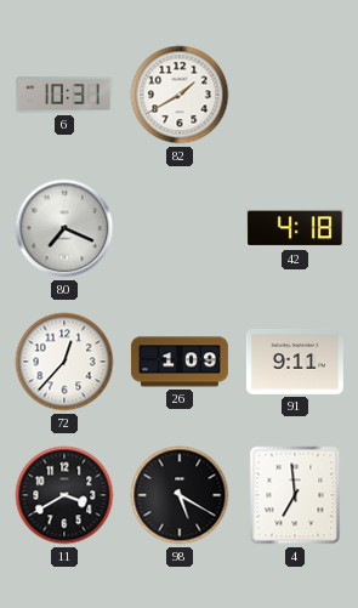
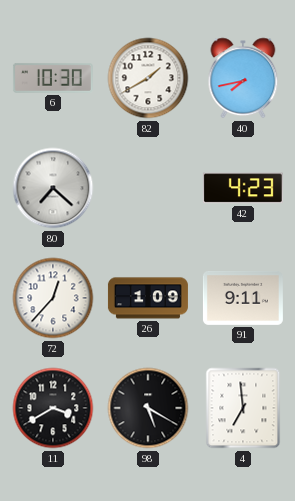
6: 10:31 -> 10:30 (53, 78)
40: none -> 7:43 (243, 78)
80: 7:19 -> 7:22 (53, 188)
42: 4:18 -> 4:23 (243, 188)
